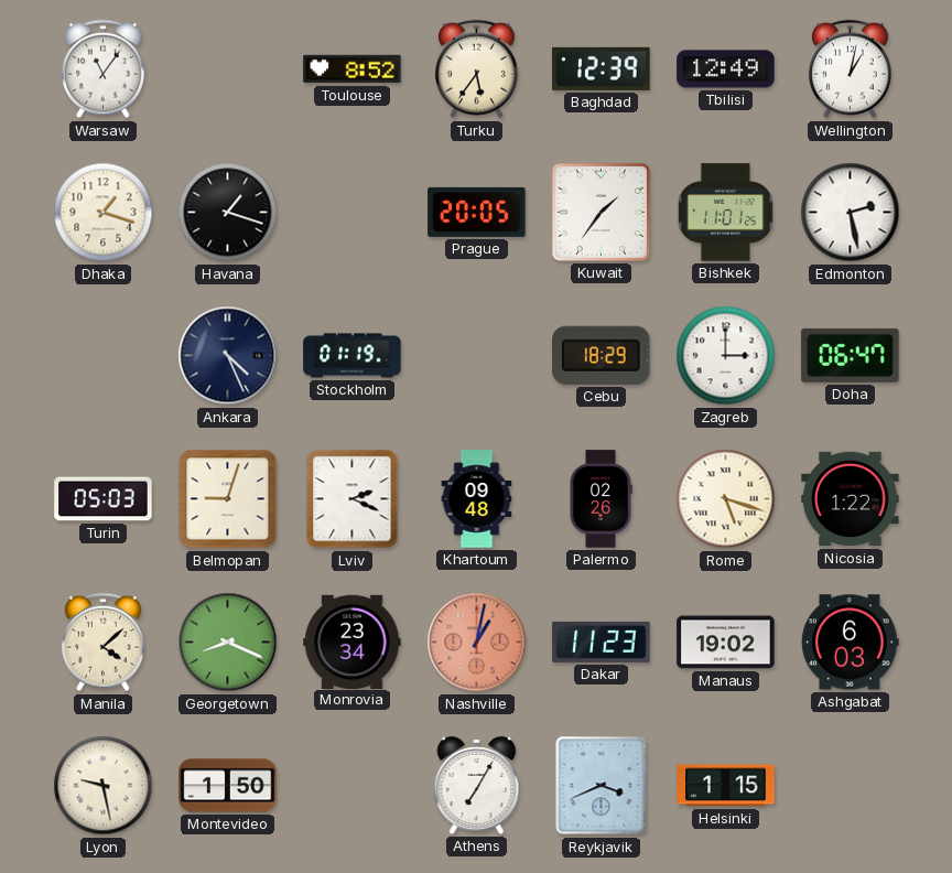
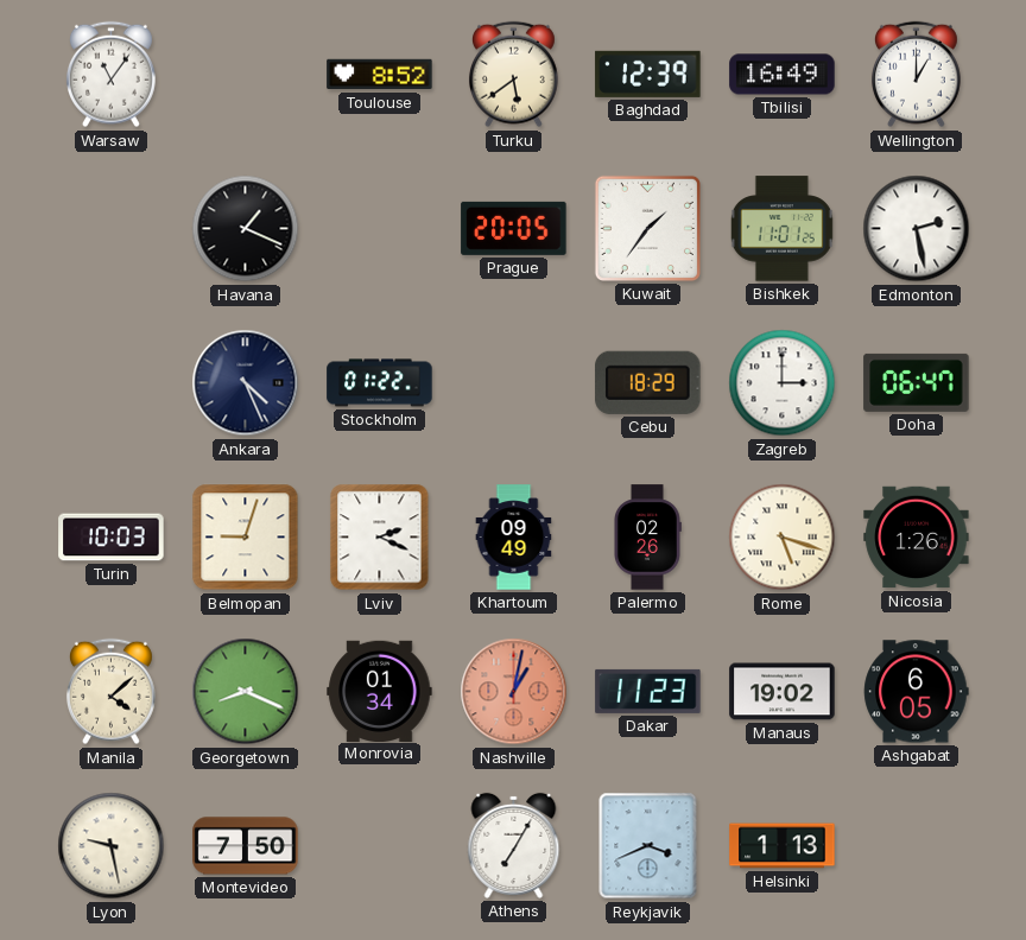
Turku: 5:36 -> 5:39 (513, 75)
Tbilisi: 12:49 -> 16:49 (783, 75)
Wellington: 1:02 -> 1:00 (916, 75)
Dhaka: 1:18 -> none (104, 213)
Havana: 1:18 -> 1:19 (246, 229)
Stockholm: 01:19 -> 01:22 (380, 383)
Turin: 05:03 -> 10:03 (112, 538)
Khartoum: 09:48 -> 09:49 (514, 538)
Nicosia: 1:22 -> 1:26 (917, 538)
Monrovia: 23:34 -> 01:34 (380, 691)
Ashgabat: 6:03 -> 6:05 (917, 692)
Montevideo: 1:50 -> 7:50 (246, 846)
Helsinki: 1:15 -> 1:13 (783, 846)
